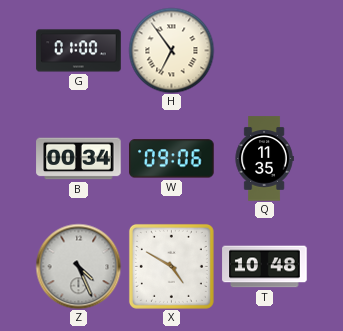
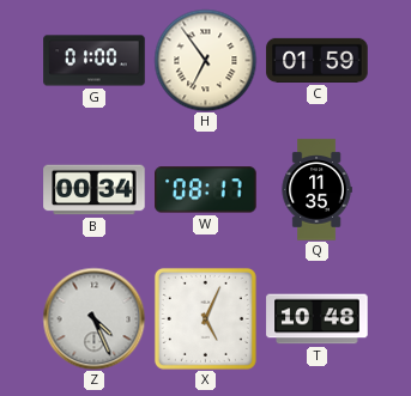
C: none -> 01:59 (318, 60)
W: 09:06 -> 08:17 (206, 190)
X: 4:50 -> 5:04 (205, 318)
